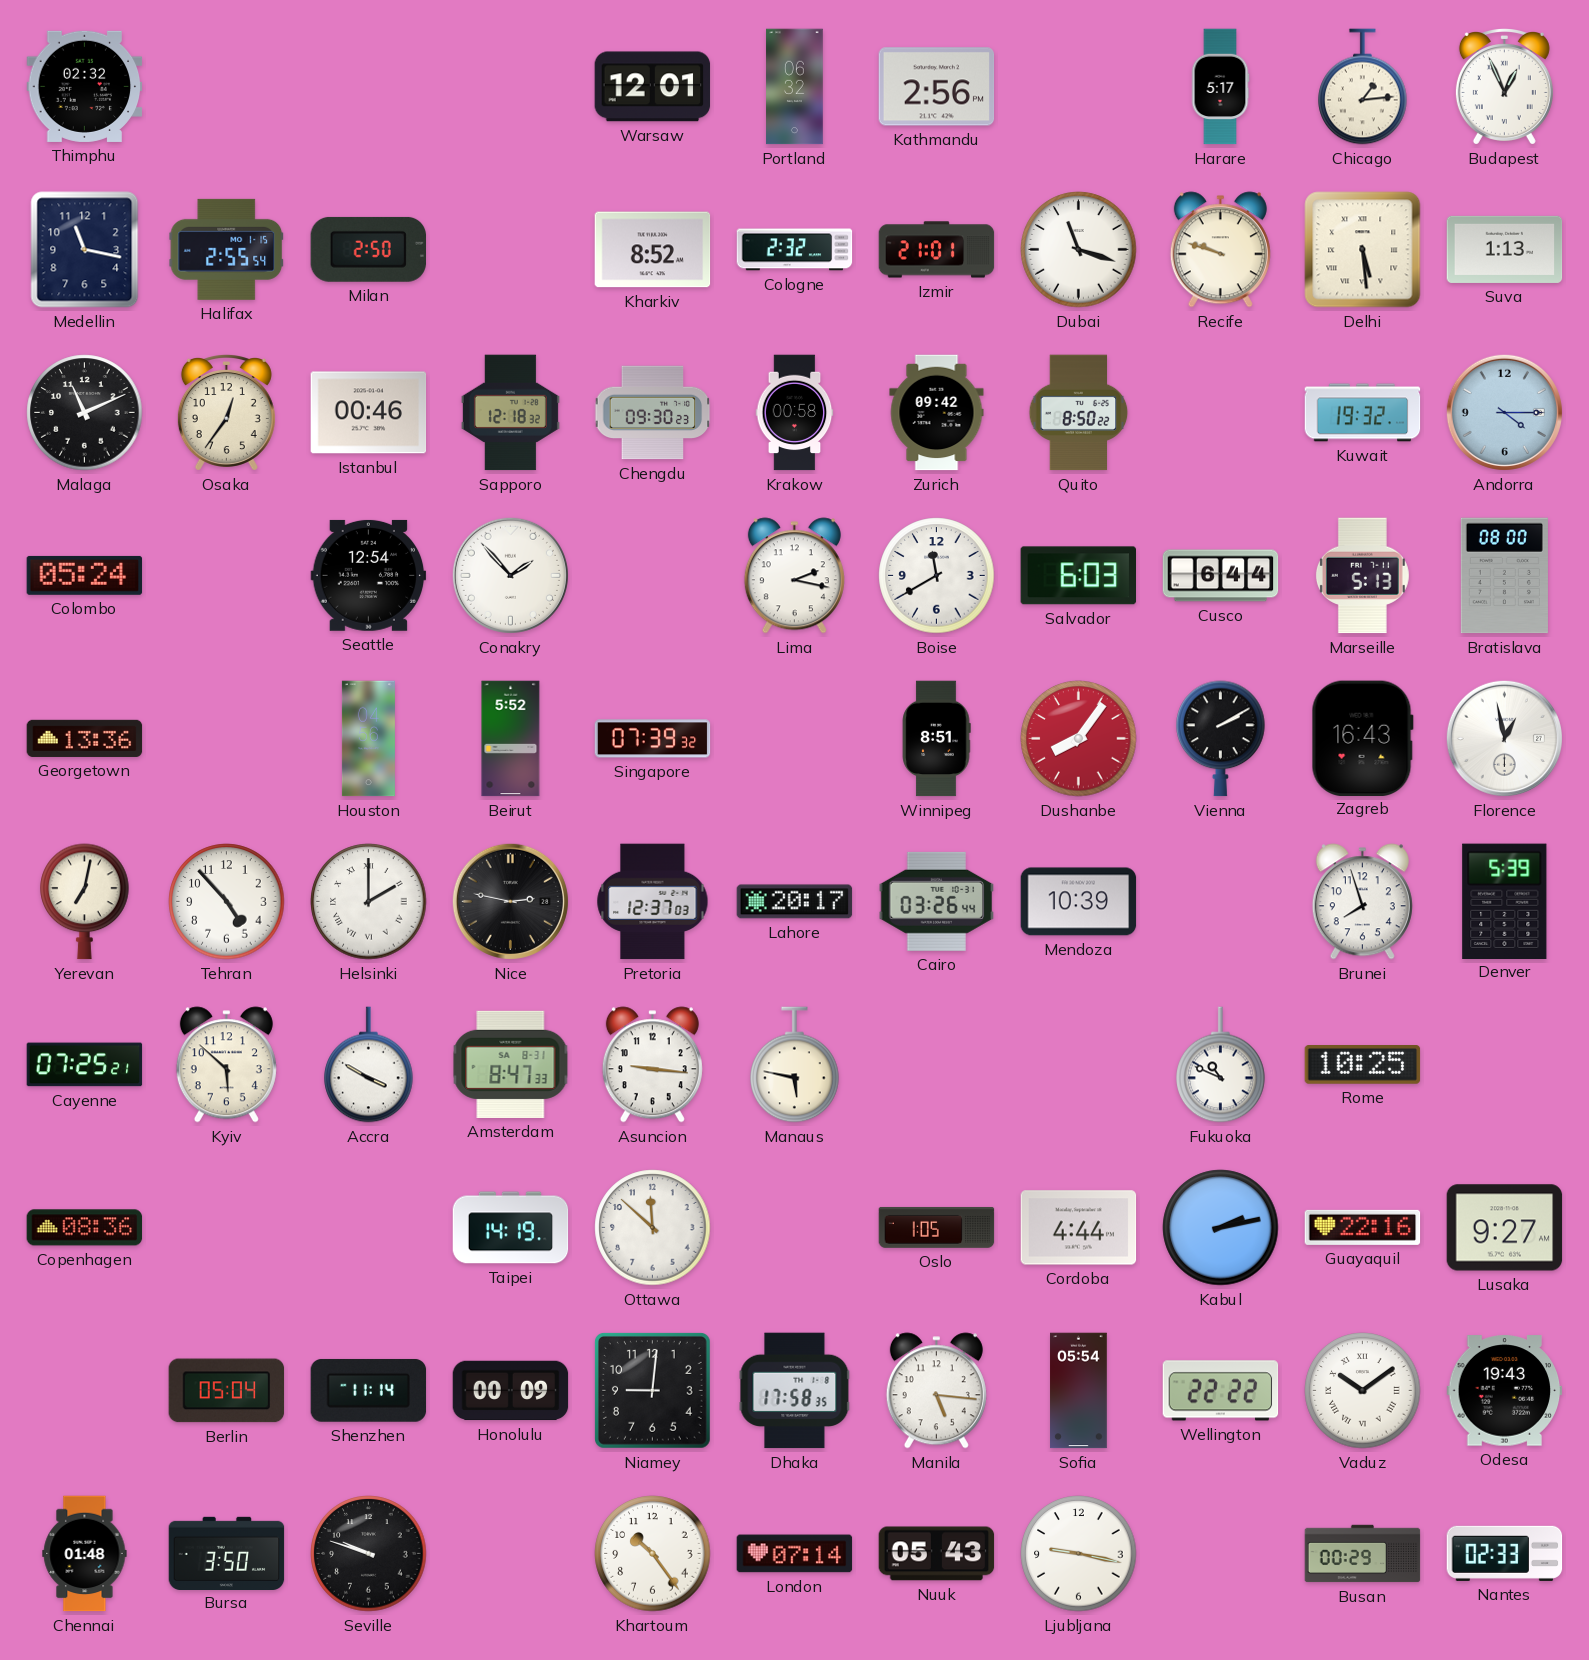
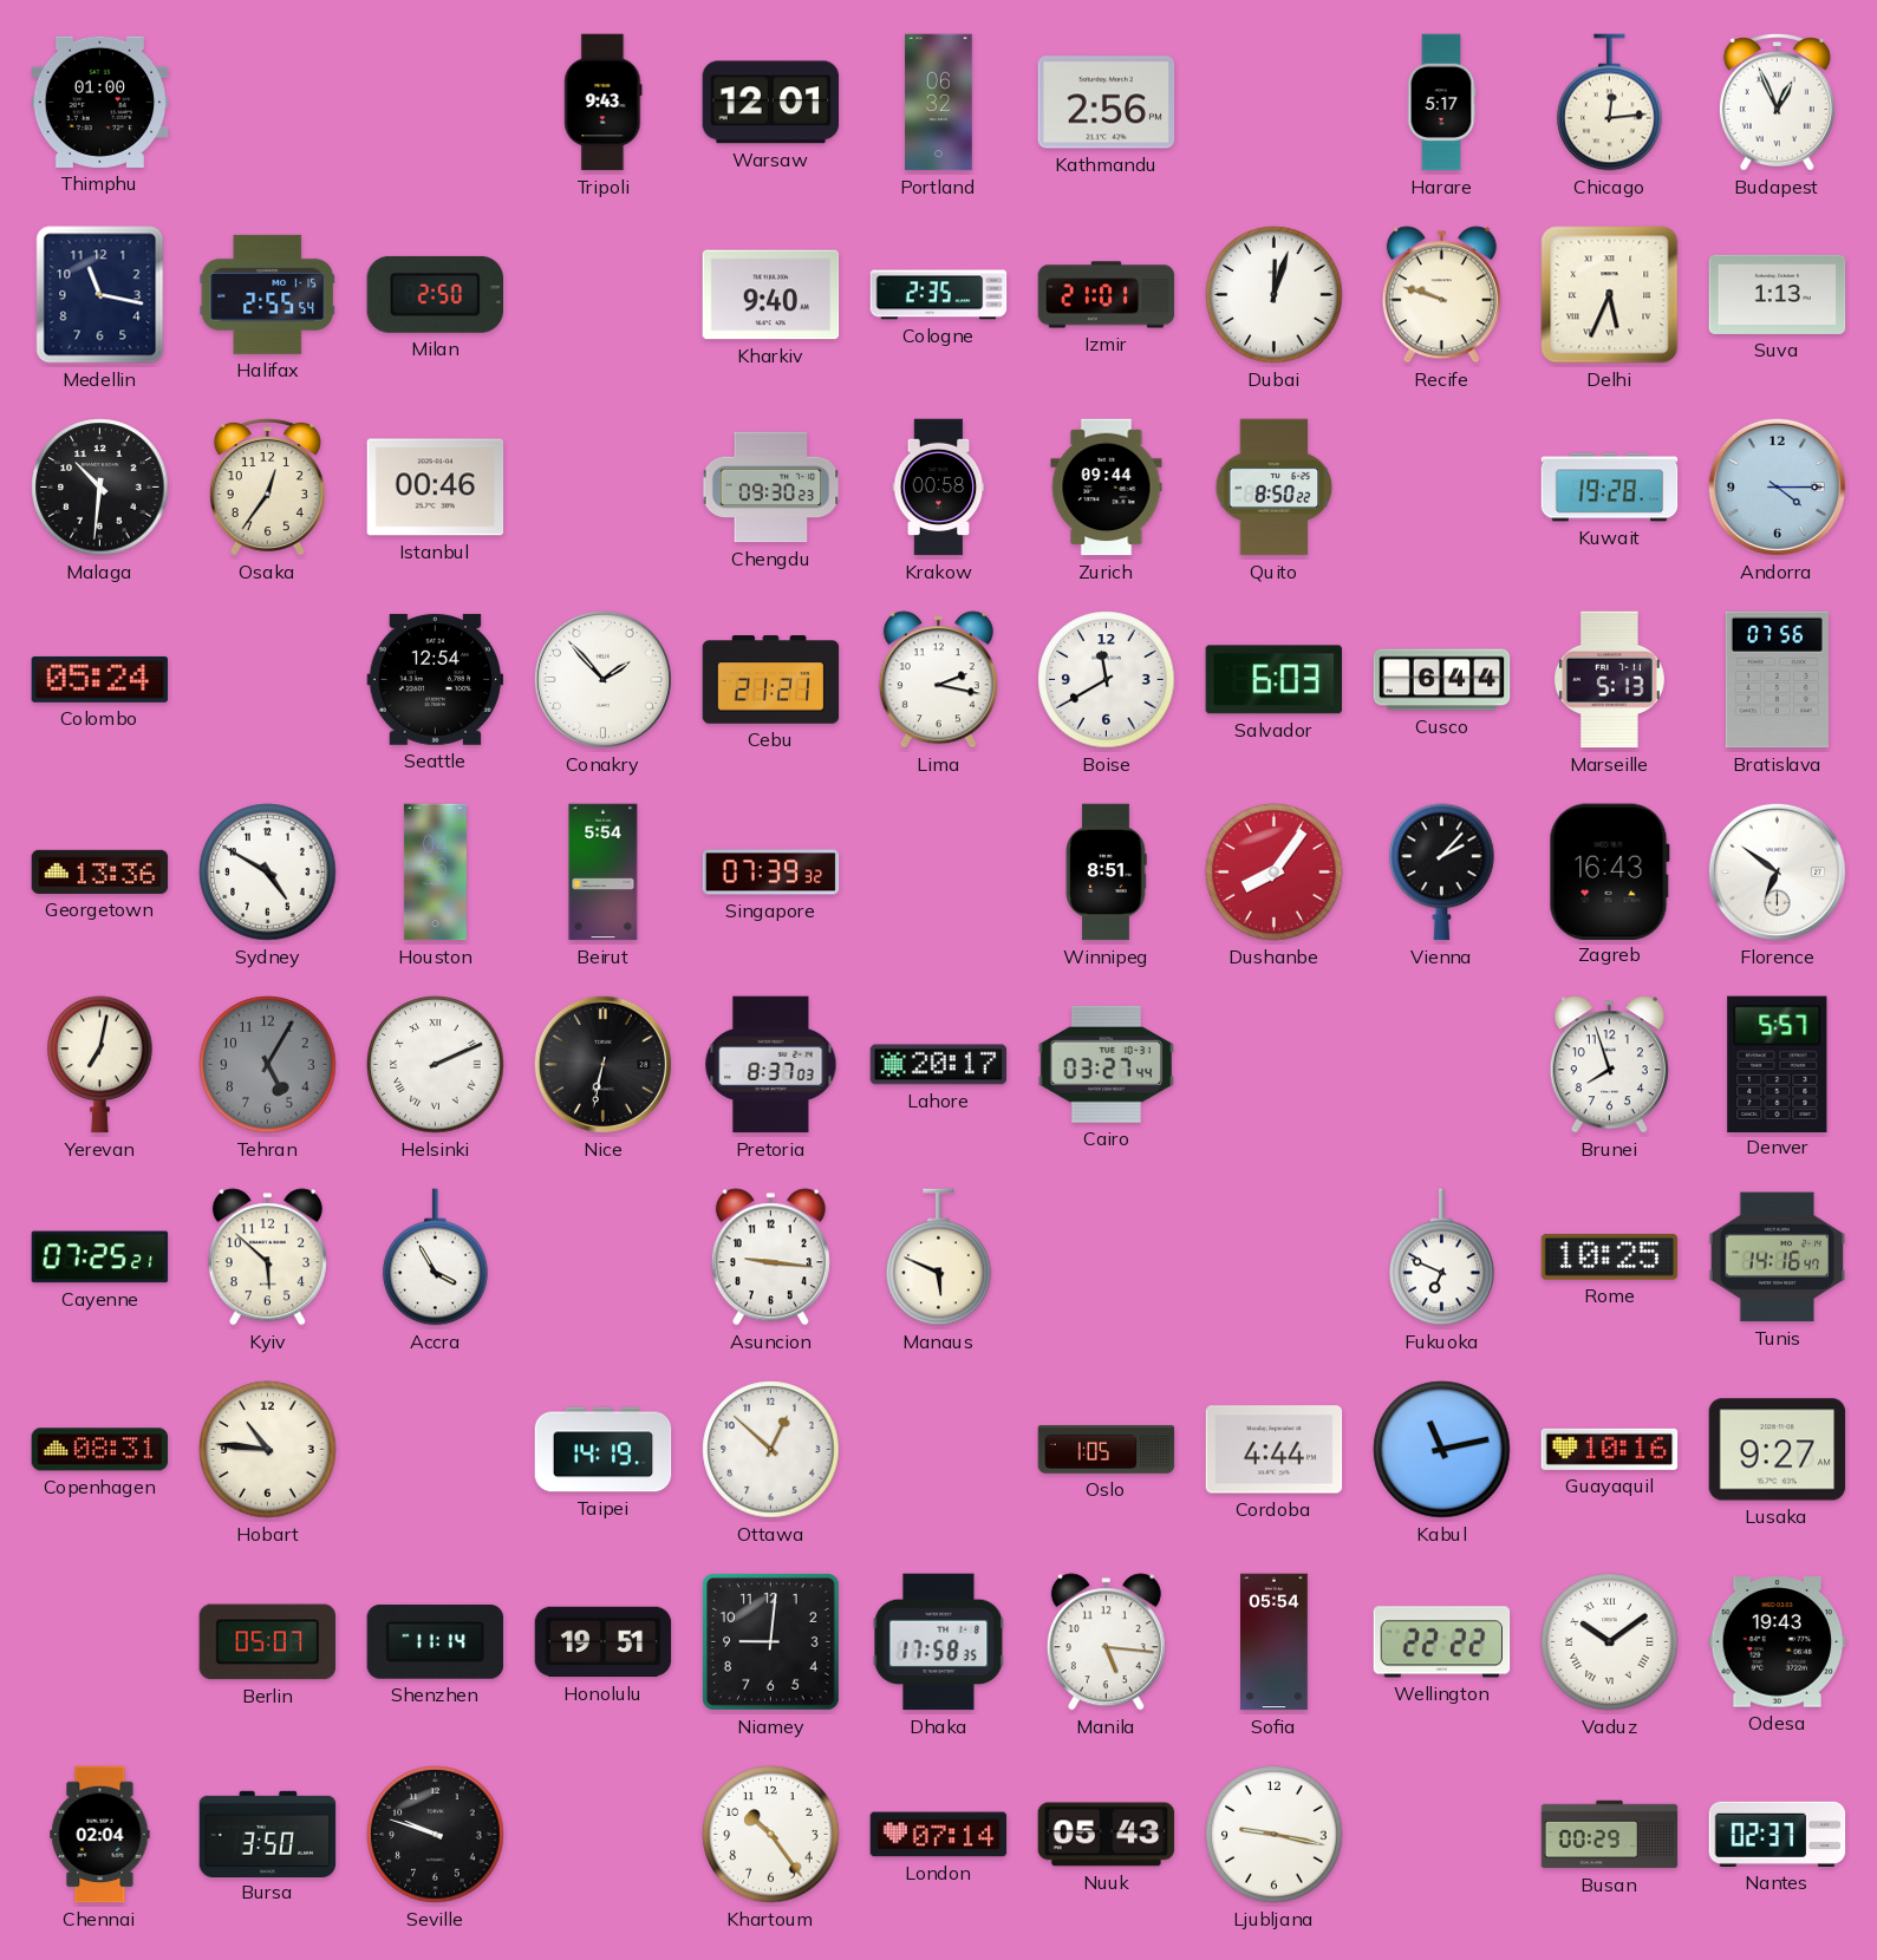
Thimphu: 02:32 -> 01:00 (100, 102)
Tripoli: none -> 9:43 (604, 103)
Chicago: 1:14 -> 12:14 (1610, 103)
Kharkiv: 8:52 -> 9:40 (771, 295)
Cologne: 2:32 -> 2:35 (939, 295)
Dubai: 11:18 -> 12:03 (1275, 295)
Delhi: 5:29 -> 5:34 (1610, 295)
Malaga: 11:11 -> 10:31 (100, 488)
Sapporo: 12:18 -> none (510, 413)
Zurich: 09:42 -> 09:44 (1107, 488)
Kuwait: 19:32 -> 19:28 (1610, 488)
Cebu: none -> 21:21 (771, 680)
Bratislava: 08:00 -> 07:56 (1777, 680)
Sydney: none -> 4:50 (268, 873)
Beirut: 5:52 -> 5:54 (604, 873)
Vienna: 2:10 -> 2:07 (1442, 873)
Florence: 12:58 -> 6:51 (1777, 871)
Tehran: 4:53 -> 5:05 (268, 1065)
Tehran dial: white -> grey (268, 1065)
Helsinki: 2:00 -> 2:11 (436, 1065)
Nice: 2:47 -> 6:32 (602, 1064)
Pretoria: 12:37 -> 8:37 (771, 1065)
Cairo: 03:26 -> 03:27 (1107, 1064)
Mendoza: 10:39 -> none (1079, 902)
Denver: 5:39 -> 5:57 (1778, 1064)
Accra: 3:50 -> 3:55 (436, 1257)
Amsterdam: 8:47 -> none (511, 1064)
Manaus: 5:47 -> 5:49 (939, 1257)
Fukuoka: 10:49 -> 6:49 (1442, 1257)
Tunis: none -> 14:16 (1778, 1257)
Copenhagen: 08:36 -> 08:31 (100, 1450)
Hobart: none -> 10:46 (268, 1450)
Ottawa: 11:52 -> 12:52 (771, 1450)
Kabul: 2:13 -> 11:13 (1442, 1450)
Guayaquil: 22:16 -> 10:16 (1610, 1449)
Berlin: 05:04 -> 05:07 (268, 1642)
Honolulu: 00:09 -> 19:51 (604, 1642)
Chennai: 01:48 -> 02:04 (100, 1835)
Nantes: 02:33 -> 02:37 (1778, 1834)
